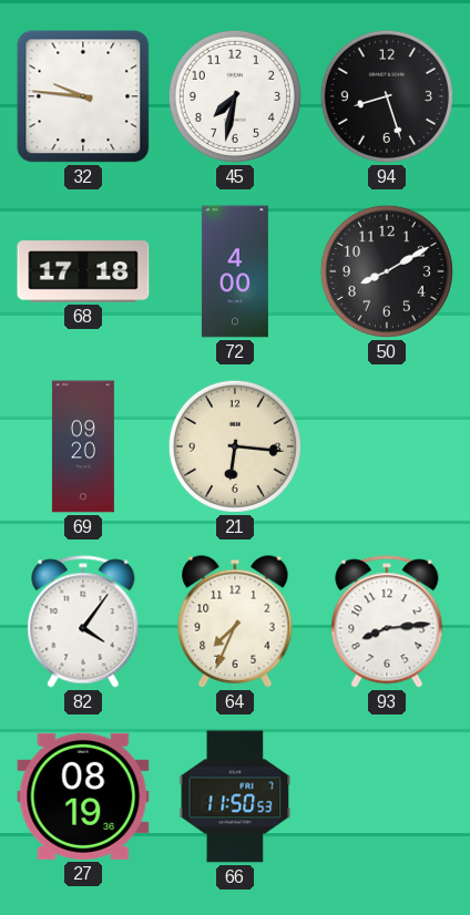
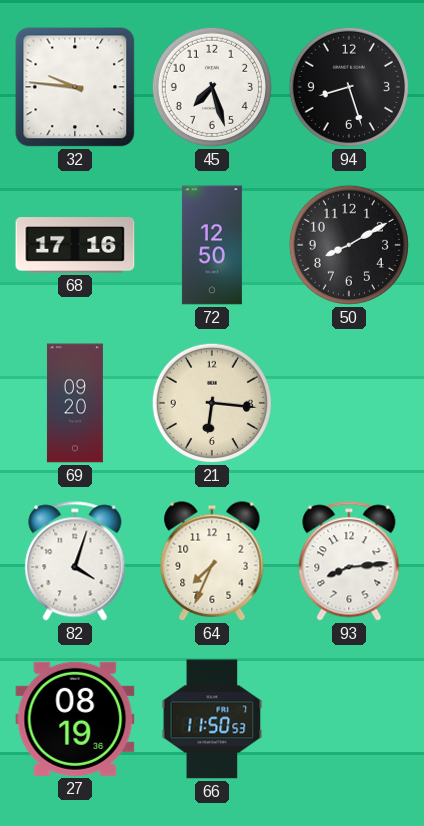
45: 7:32 -> 7:27 (212, 87)
68: 17:18 -> 17:16 (75, 245)
72: 4:00 -> 12:50 (212, 245)
82: 4:06 -> 4:03 (75, 561)
